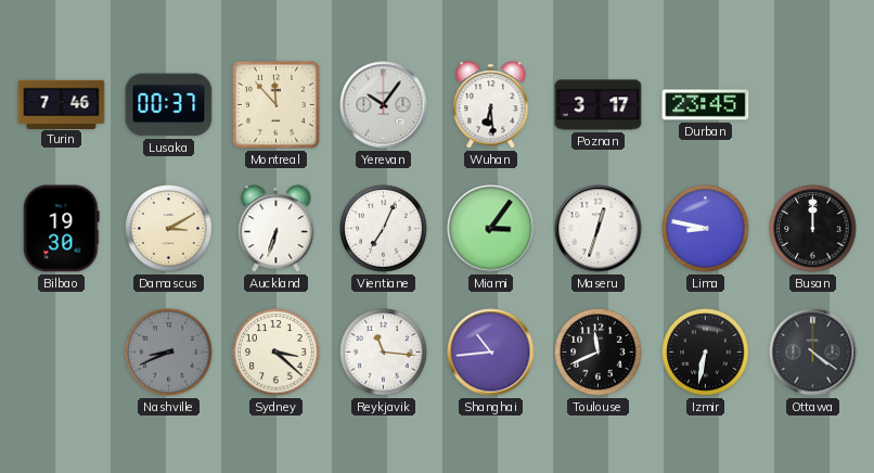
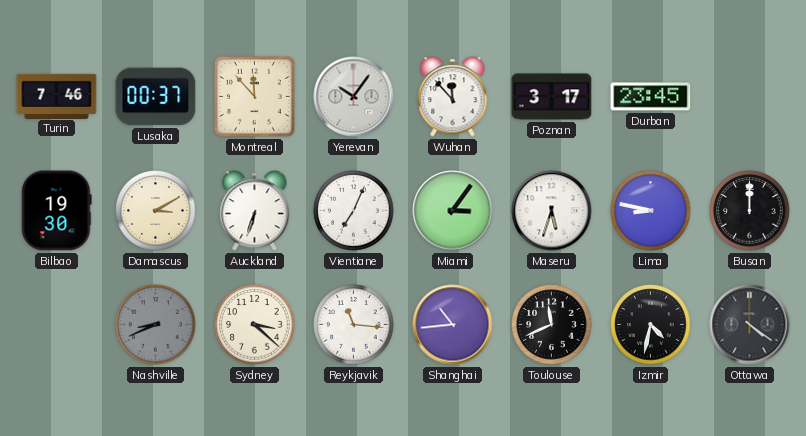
Wuhan: 6:29 -> 11:53 (453, 97)
Maseru: 12:33 -> 5:33 (552, 211)
Izmir: 6:32 -> 4:32 (651, 325)
